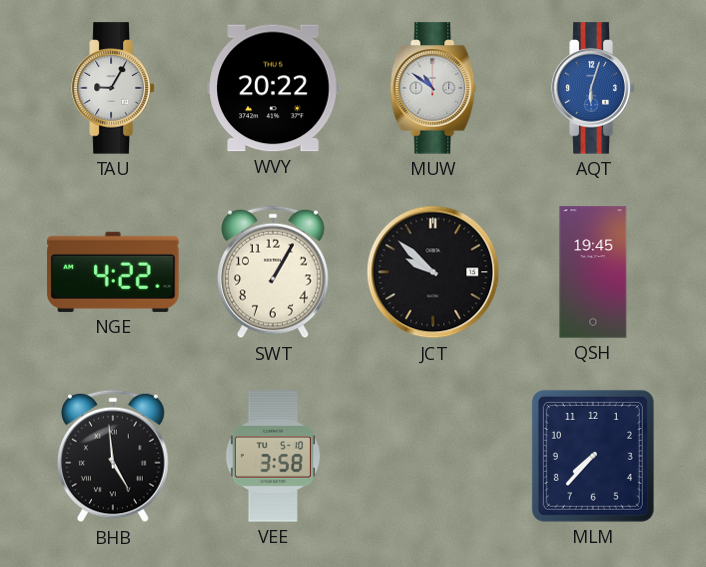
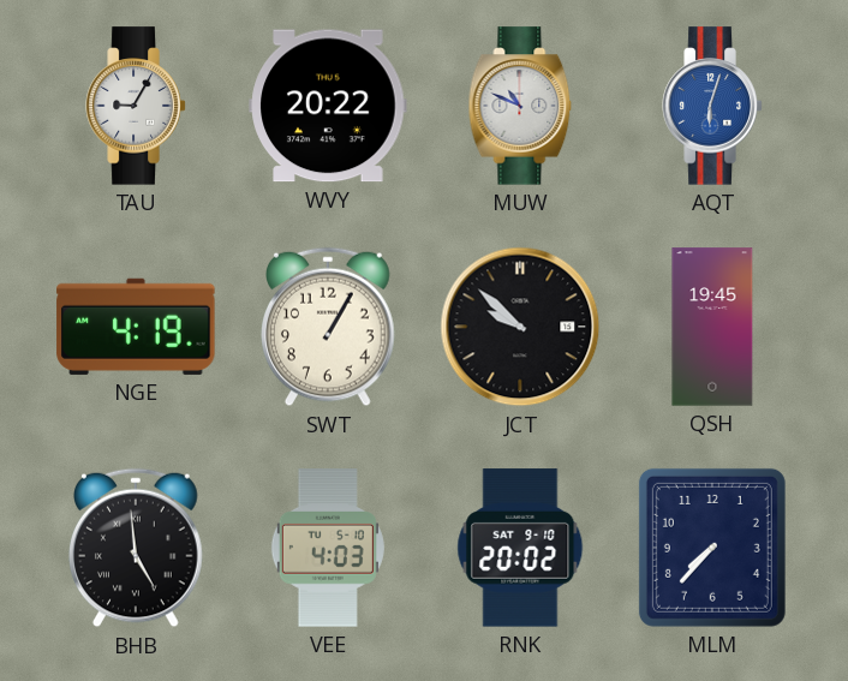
MUW: 10:51 -> 10:49 (520, 106)
NGE: 4:22 -> 4:19 (136, 327)
VEE: 3:58 -> 4:03 (328, 548)
RNK: none -> 20:02 (520, 548)
